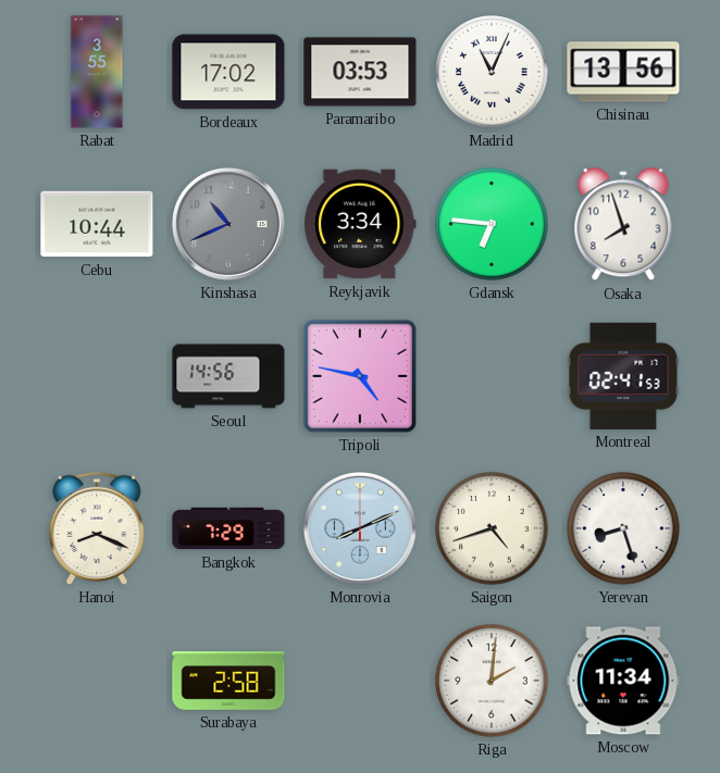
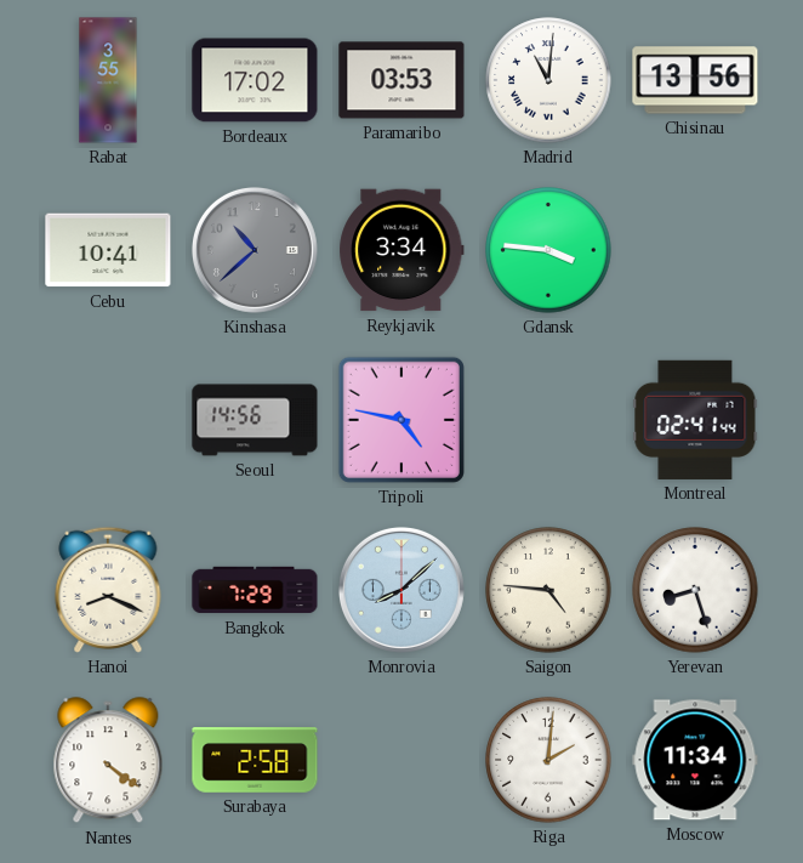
Madrid: 11:04 -> 11:01 (548, 80)
Cebu: 10:44 -> 10:41 (108, 250)
Kinshasa: 10:41 -> 10:38 (255, 250)
Gdansk: 6:46 -> 3:46 (548, 250)
Osaka: 7:57 -> none (623, 225)
Montreal: 02:41:53 -> 02:41:44 (695, 420)
Monrovia: 8:11 -> 8:08 (401, 590)
Saigon: 4:42 -> 4:46 (548, 590)
Nantes: none -> 4:21 (108, 761)
